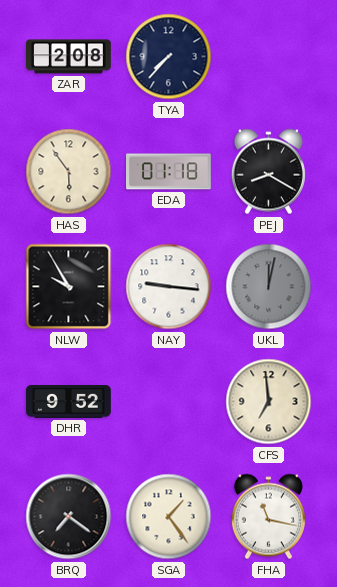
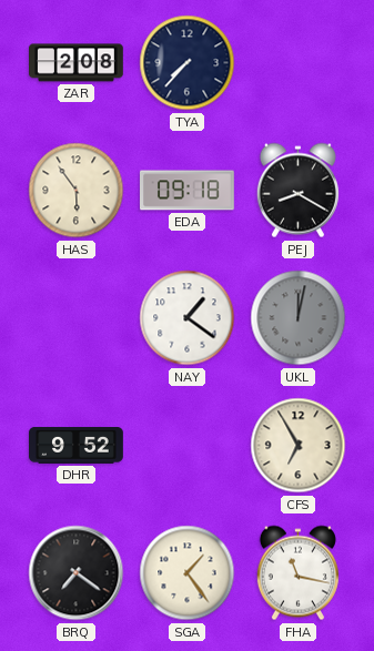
EDA: 01:18 -> 09:18 (188, 191)
NLW: 9:55 -> none (69, 287)
NAY: 9:16 -> 1:21 (188, 318)
CFS: 6:59 -> 6:55 (299, 446)
